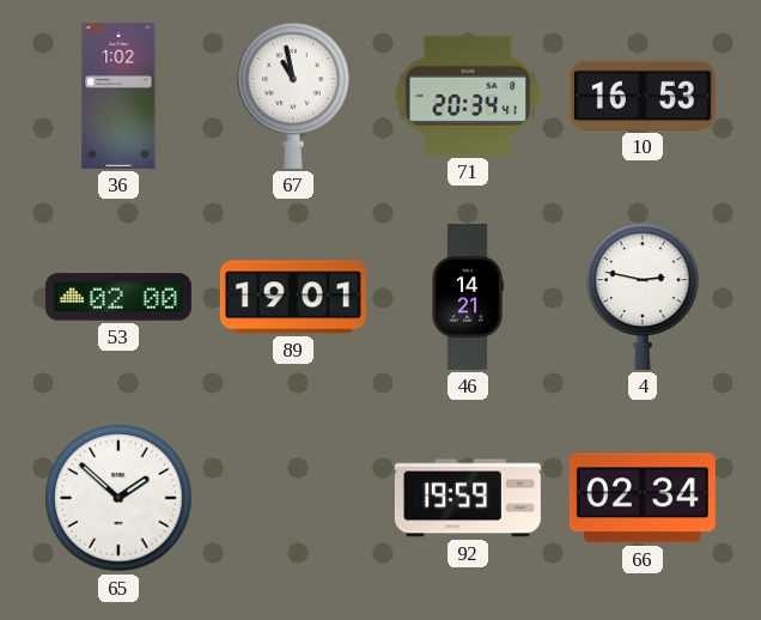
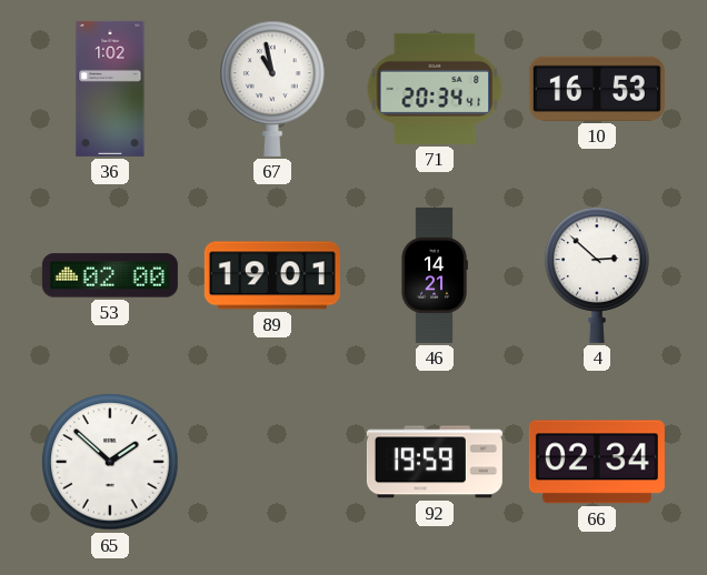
4: 2:47 -> 2:52 (597, 275)
